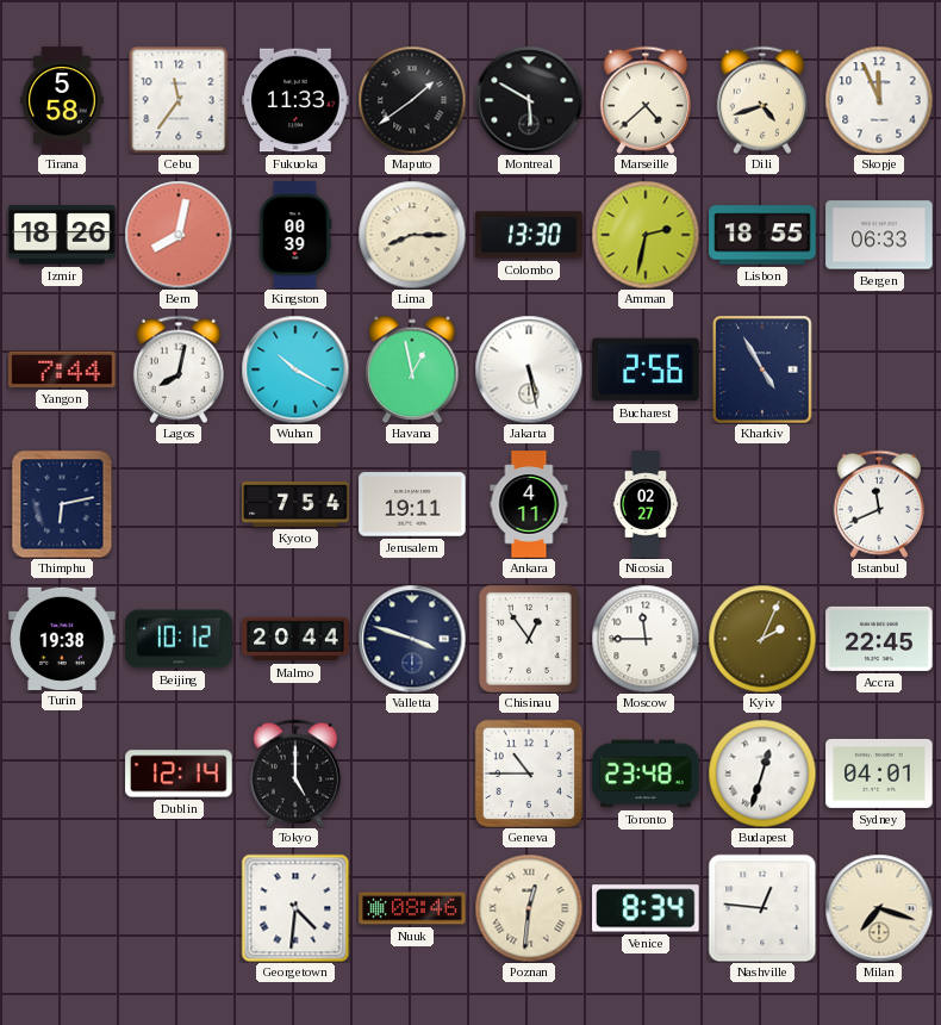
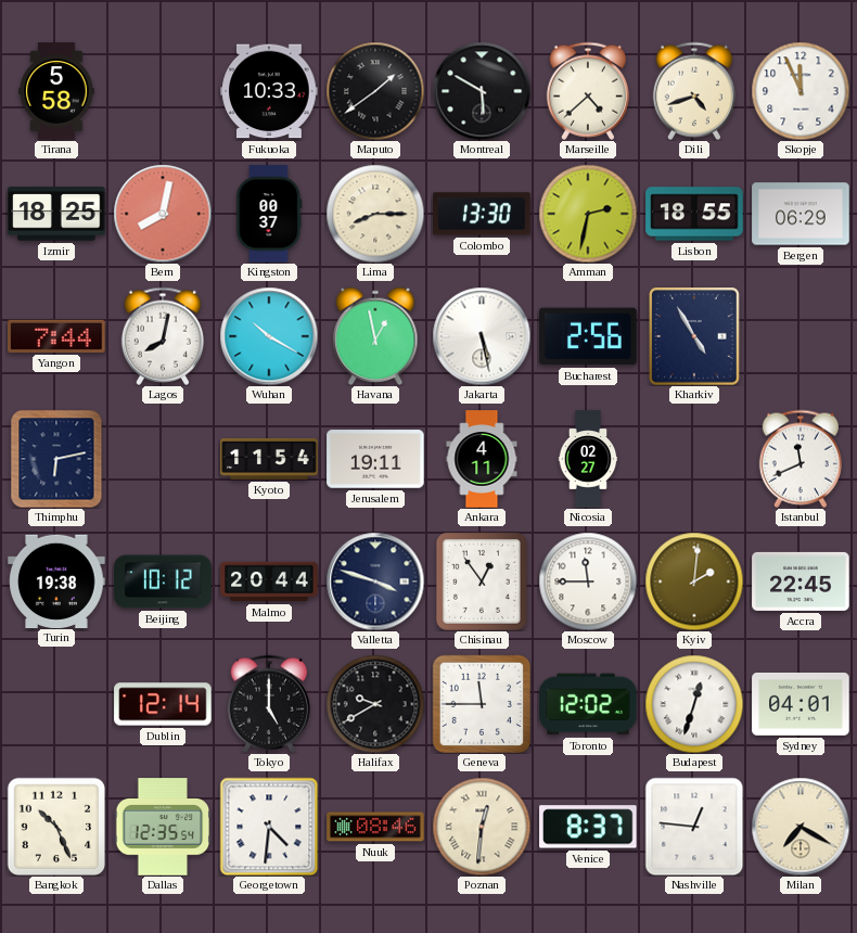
Cebu: 11:36 -> none (179, 100)
Fukuoka: 11:33 -> 10:33 (269, 91)
Izmir: 18:26 -> 18:25 (56, 214)
Kingston: 00:39 -> 00:37 (269, 214)
Bergen: 06:33 -> 06:29 (801, 214)
Kyoto: 7:54 -> 11:54 (269, 459)
Kyiv: 2:04 -> 2:01 (694, 581)
Halifax: none -> 9:40 (375, 704)
Geneva: 10:45 -> 11:45 (481, 703)
Toronto: 23:48 -> 12:02 (588, 704)
Bangkok: none -> 10:26 (55, 826)
Dallas: none -> 12:35 (163, 827)
Venice: 8:34 -> 8:37 (588, 827)
Milan: 7:18 -> 7:20 (801, 827)
